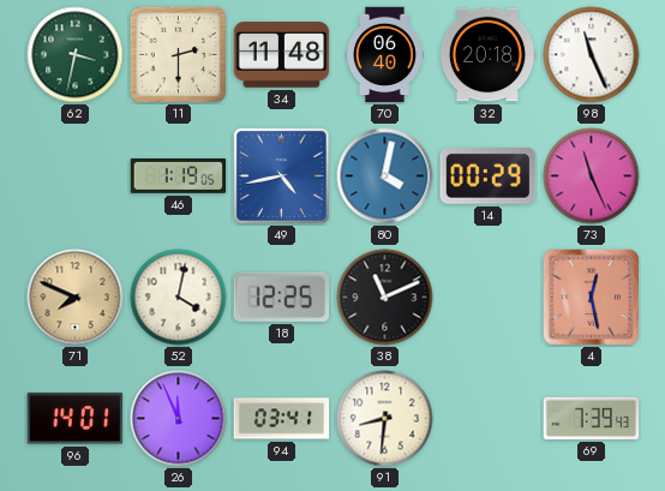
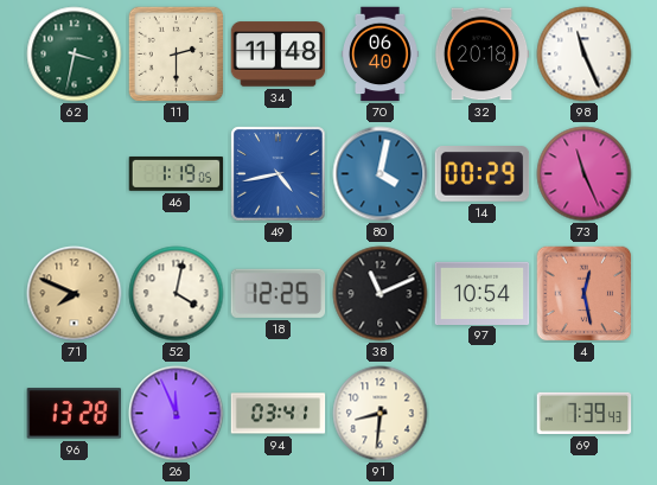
97: none -> 10:54 (483, 293)
96: 14:01 -> 13:28 (75, 414)
